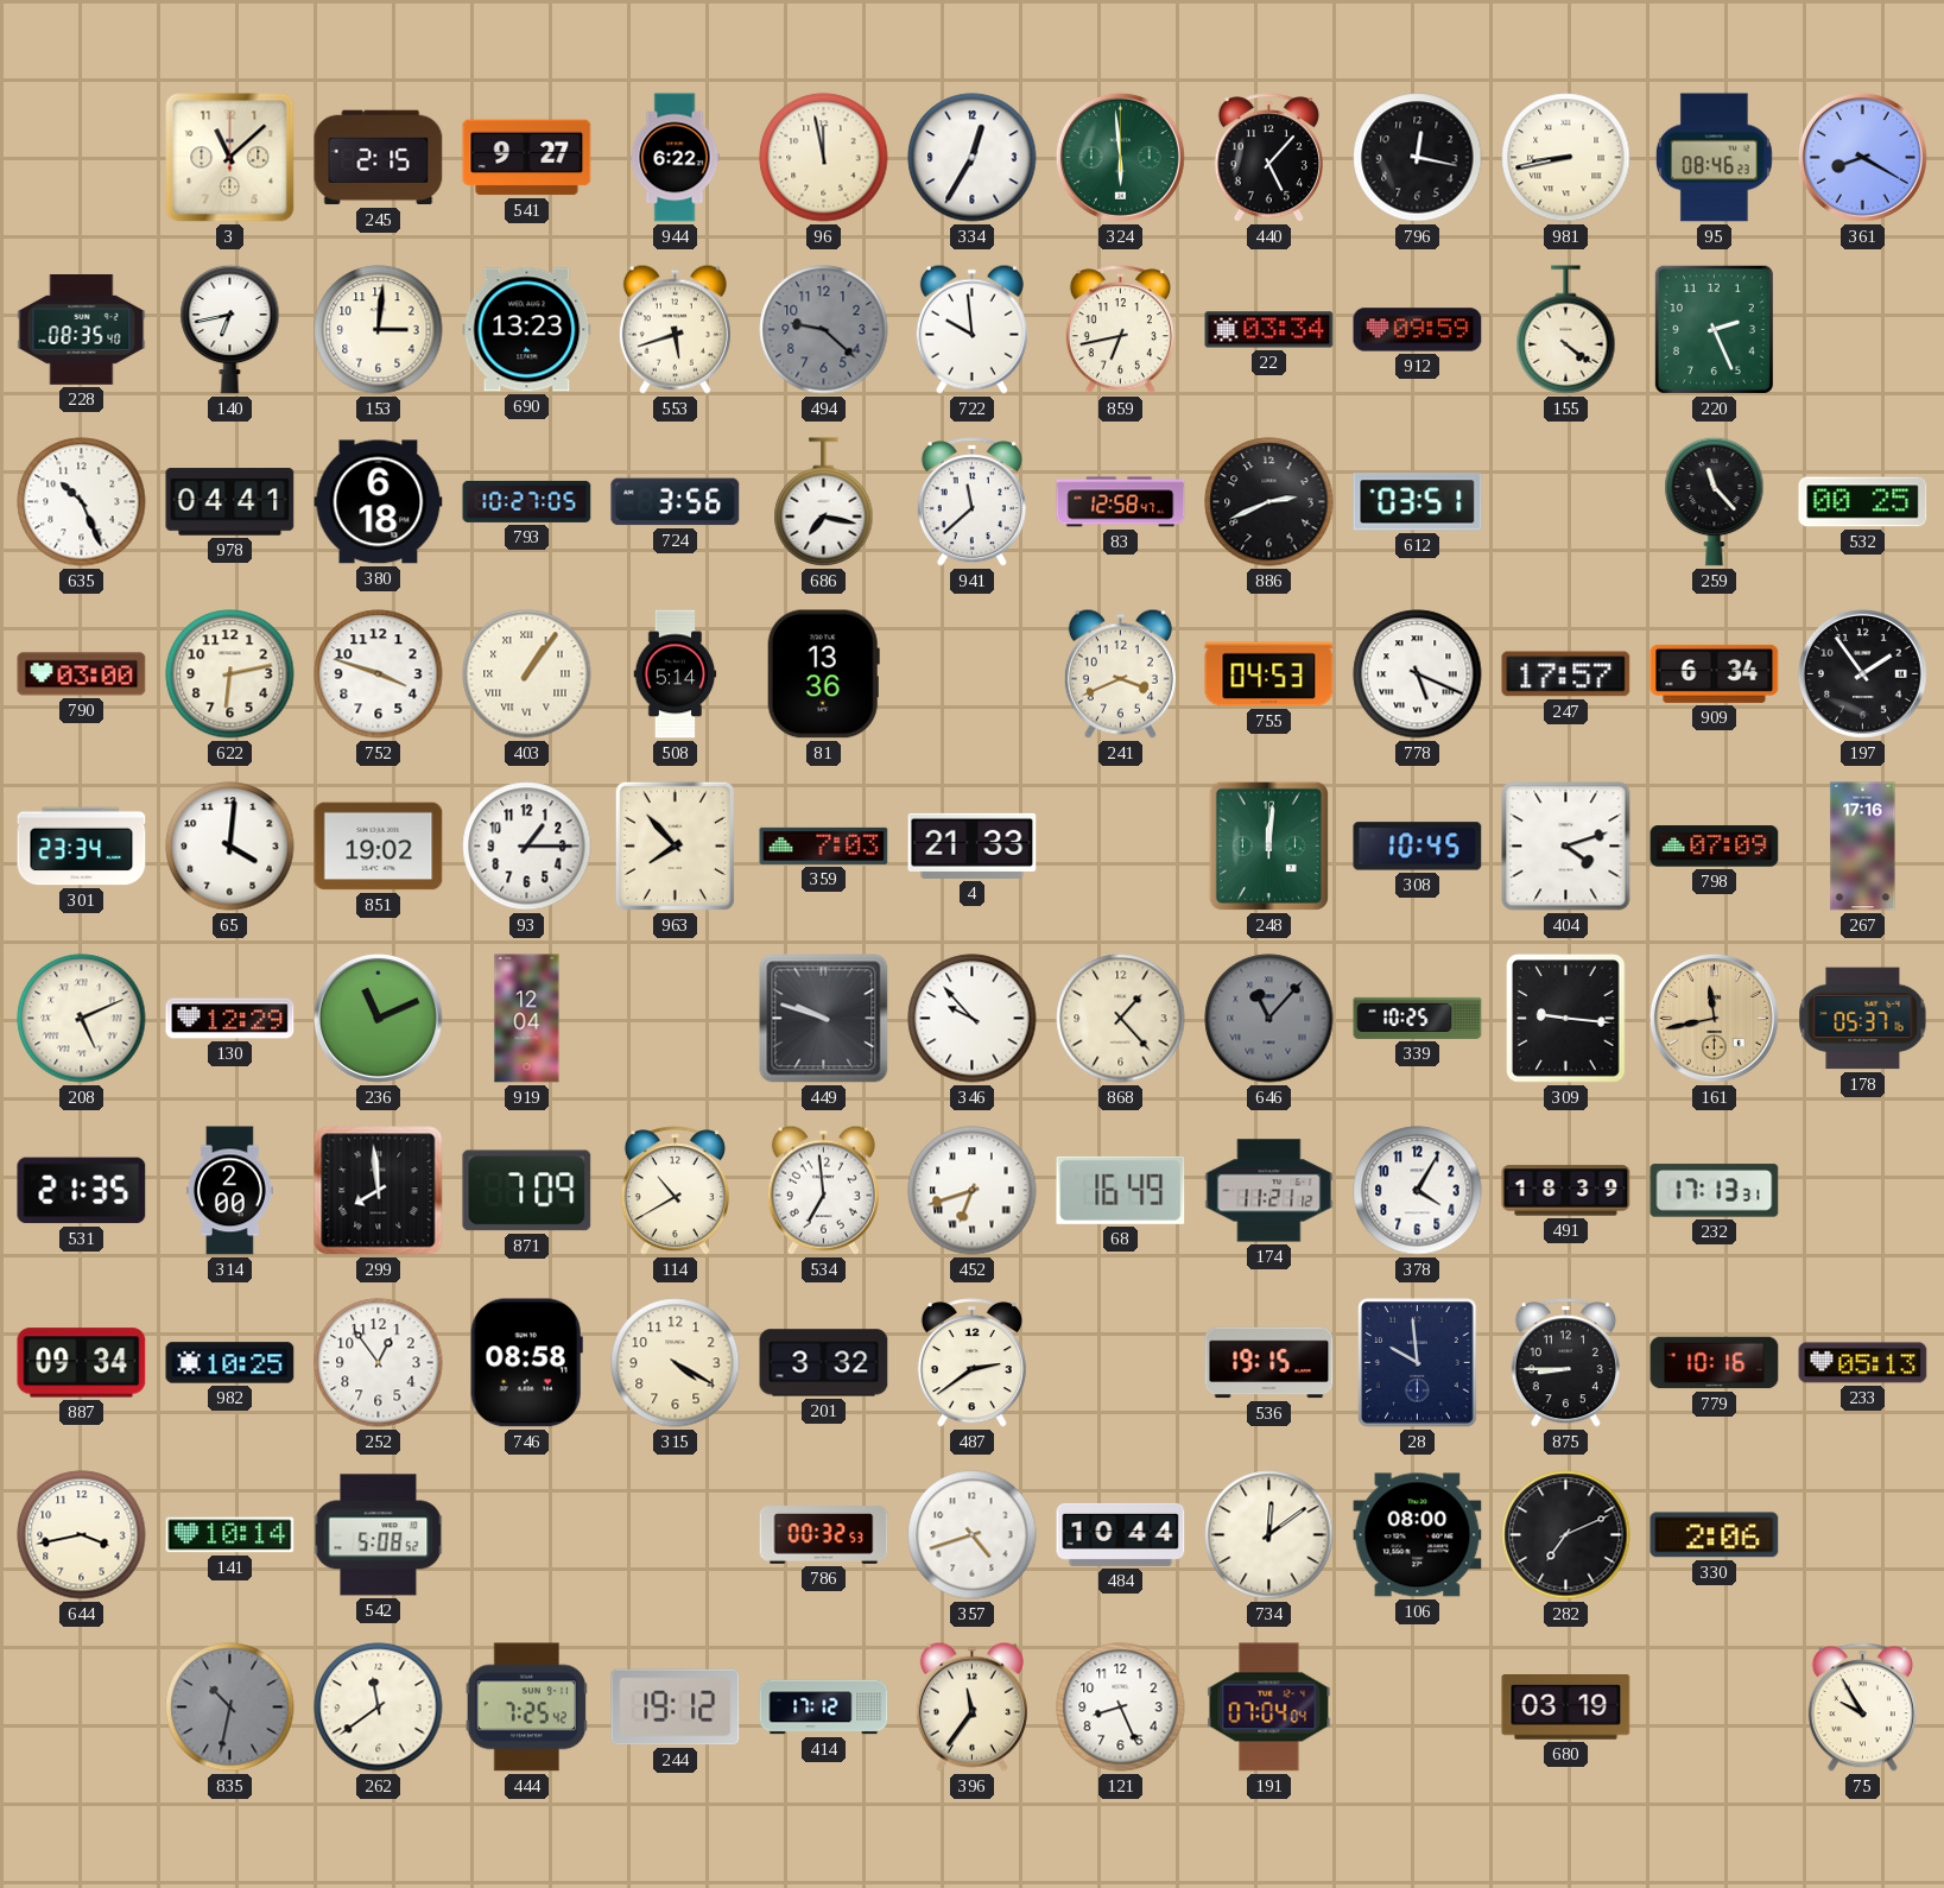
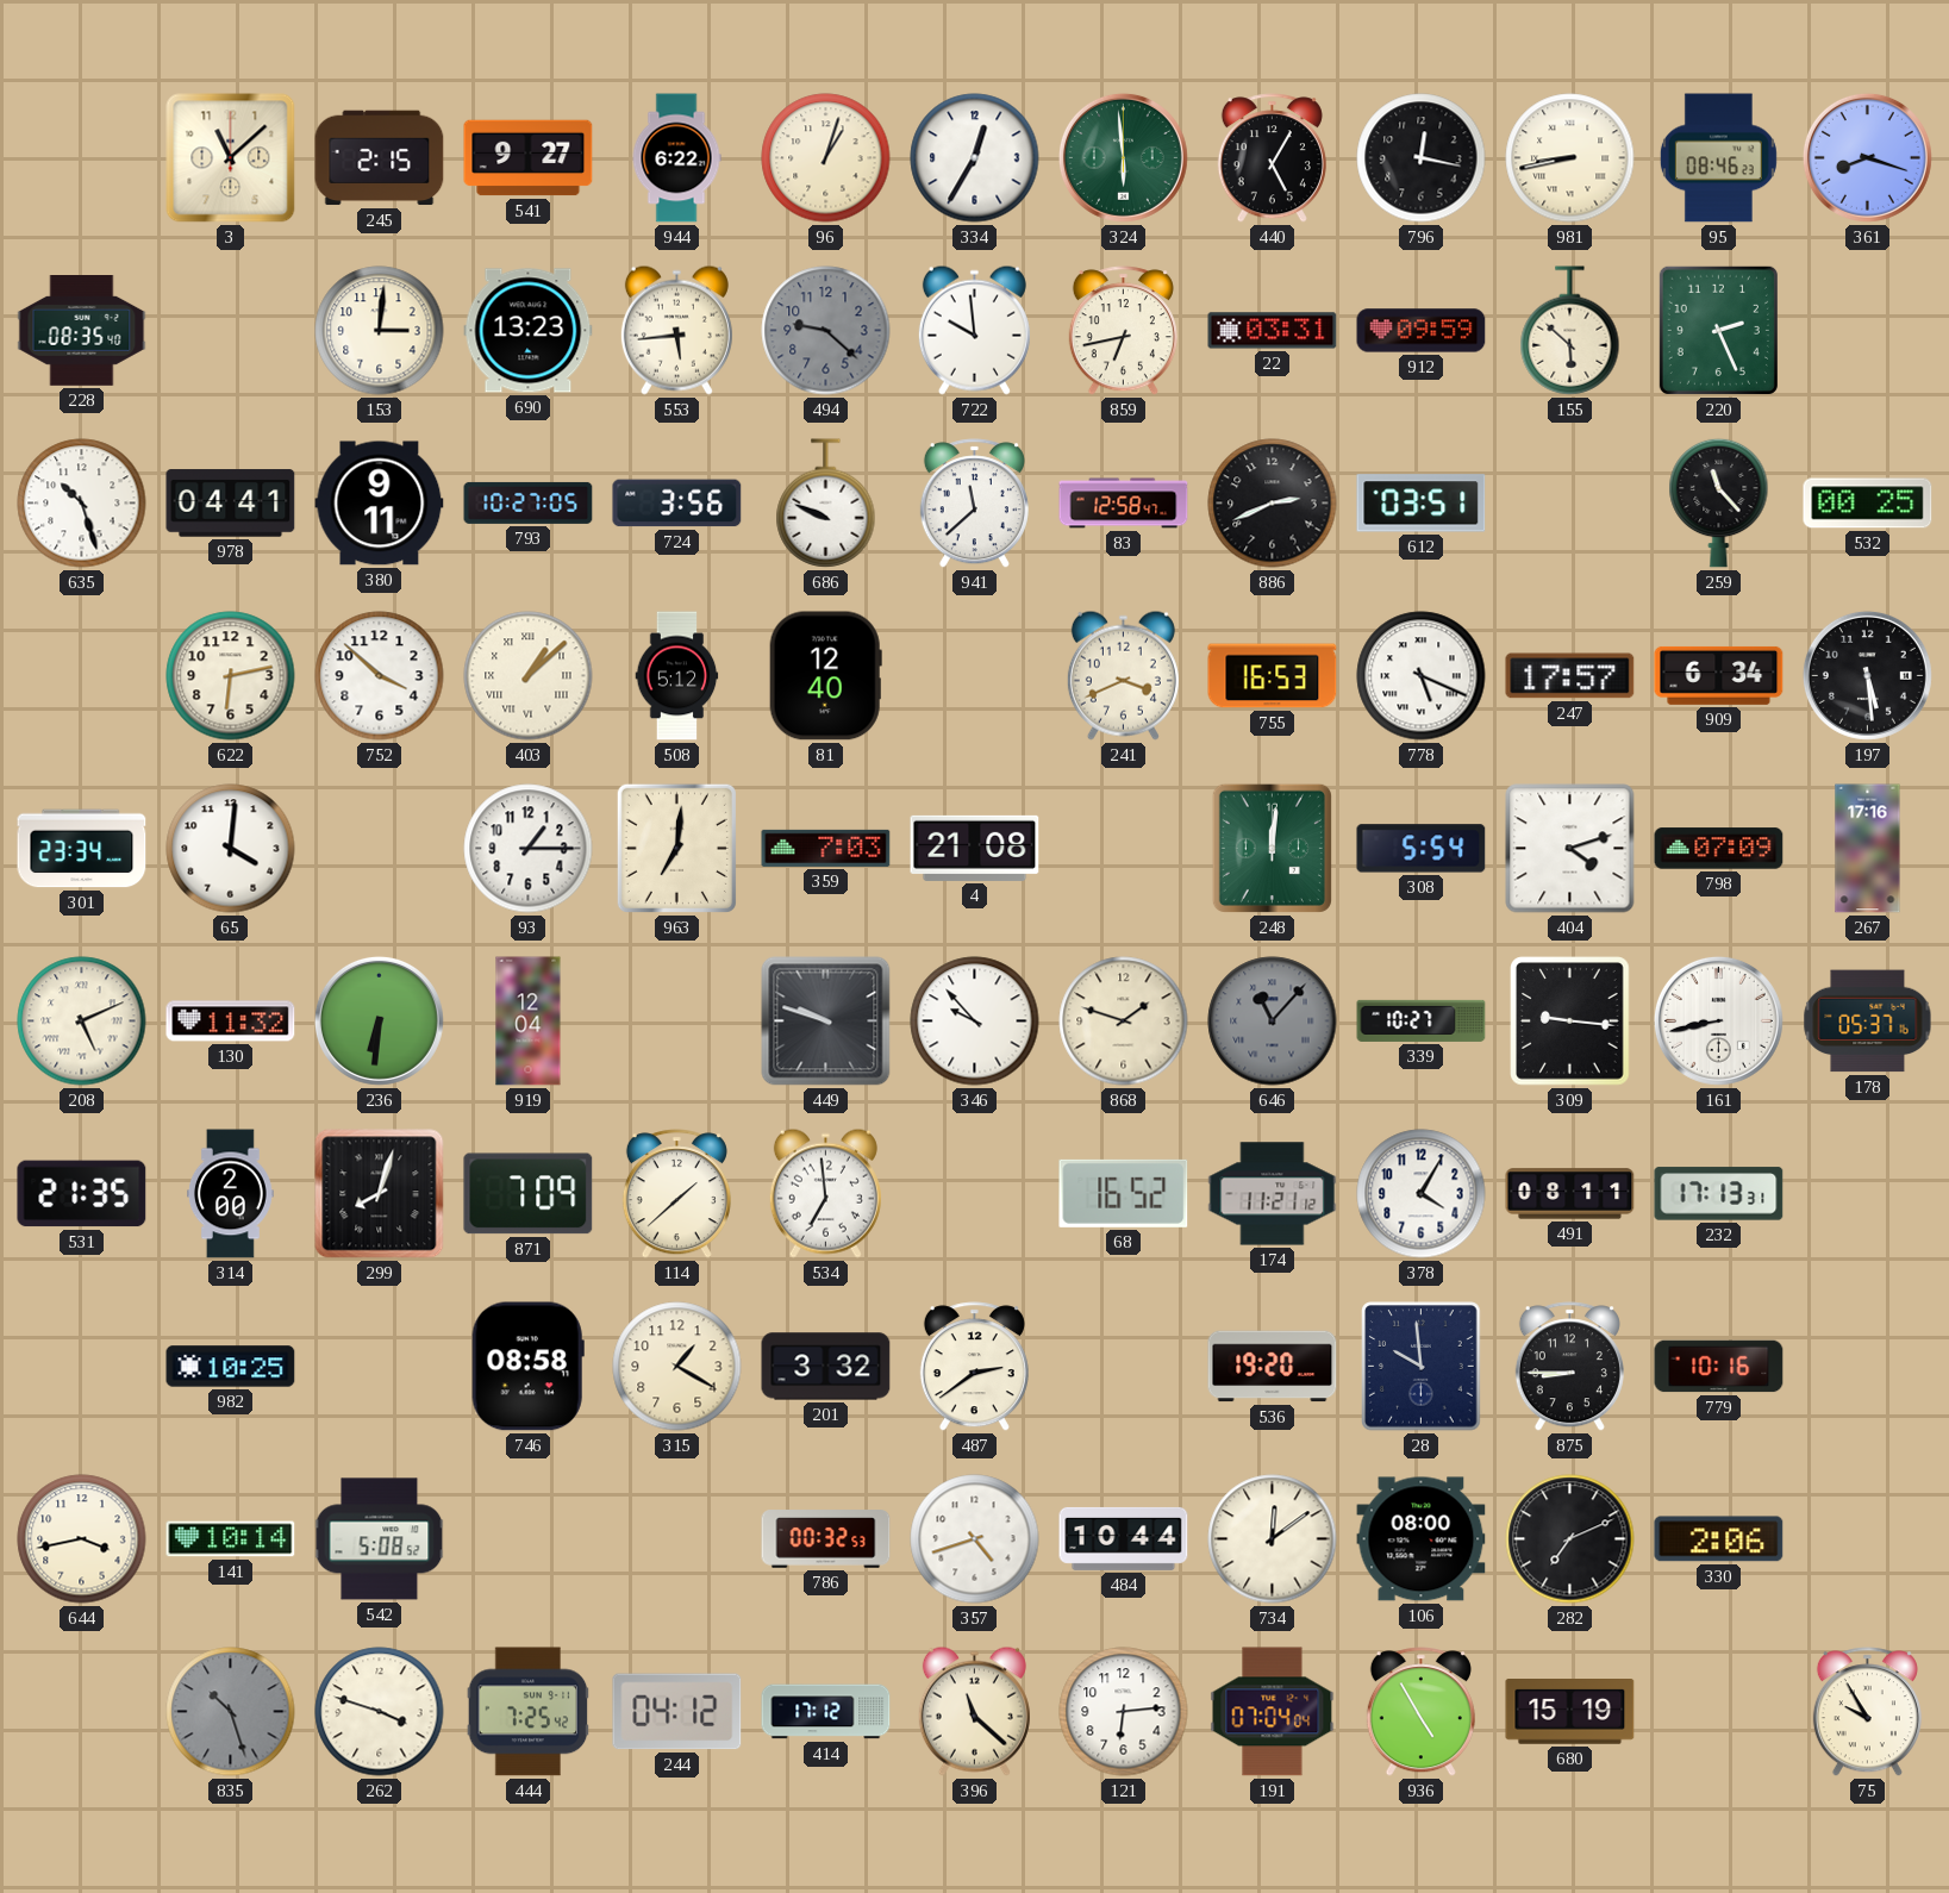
96: 11:58 -> 1:03 (826, 158)
440: 5:07 -> 5:05 (1272, 158)
361: 8:20 -> 8:18 (1867, 157)
140: 6:43 -> none (230, 329)
553: 5:42 -> 5:44 (676, 330)
22: 03:34 -> 03:31 (1273, 331)
155: 4:21 -> 5:52 (1570, 331)
635: 10:26 -> 10:27 (82, 504)
380: 6:18 -> 9:11 (380, 504)
686: 7:17 -> 9:49 (826, 504)
790: 03:00 -> none (82, 674)
752: 3:48 -> 3:52 (380, 676)
403: 1:06 -> 1:08 (529, 676)
508: 5:14 -> 5:12 (677, 676)
81: 13:36 -> 12:40 (825, 676)
755: 04:53 -> 16:53 (1273, 676)
197: 1:54 -> 5:29 (1867, 675)
851: 19:02 -> none (379, 847)
963: 7:53 -> 7:01 (676, 848)
4: 21:33 -> 21:08 (975, 848)
308: 10:45 -> 5:54 (1422, 849)
130: 12:29 -> 11:32 (231, 1022)
236: 11:11 -> 6:31 (379, 1020)
868: 1:23 -> 1:48 (1124, 1022)
339: 10:25 -> 10:27 (1422, 1020)
161: 11:43 -> 8:43 (1718, 1020)
161 dial: champagne -> white (1718, 1020)
299: 7:59 -> 8:03 (380, 1194)
114: 10:40 -> 1:38 (676, 1194)
452: 6:42 -> none (973, 1191)
68: 16:49 -> 16:52 (1124, 1193)
491: 18:39 -> 08:11 (1570, 1194)
887: 09:34 -> none (82, 1363)
252: 12:54 -> none (379, 1363)
315: 4:20 -> 1:20 (677, 1367)
536: 19:15 -> 19:20 (1273, 1367)
233: 05:13 -> none (1863, 1363)
835: 10:32 -> 10:27 (231, 1712)
262: 11:39 -> 3:48 (380, 1712)
244: 19:12 -> 04:12 (677, 1712)
396: 11:36 -> 11:22 (974, 1711)
121: 8:26 -> 6:14 (1124, 1712)
936: none -> 4:55 (1420, 1712)
680: 03:19 -> 15:19 (1570, 1712)
